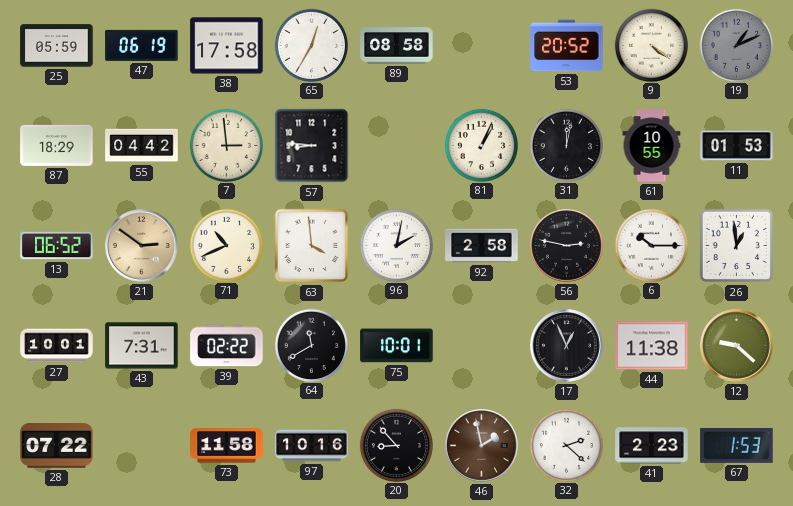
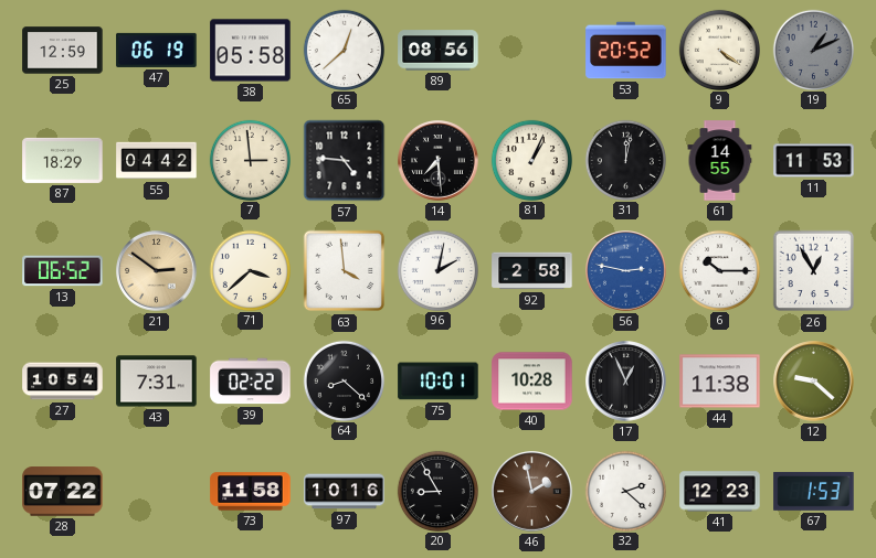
25: 05:59 -> 12:59 (63, 51)
38: 17:58 -> 05:58 (251, 51)
65: 12:35 -> 12:38 (344, 50)
89: 08:58 -> 08:56 (439, 51)
57: 8:46 -> 4:46 (345, 161)
14: none -> 7:29 (439, 161)
61: 10:55 -> 14:55 (720, 161)
11: 01:53 -> 11:53 (814, 161)
71: 10:41 -> 3:38 (250, 270)
56 dial: black -> blue (626, 271)
26: 12:59 -> 12:55 (814, 271)
27: 10:01 -> 10:54 (63, 382)
64: 11:40 -> 8:22 (344, 380)
40: none -> 10:28 (532, 382)
20: 8:53 -> 8:55 (437, 491)
41: 2:23 -> 12:23 (720, 492)
